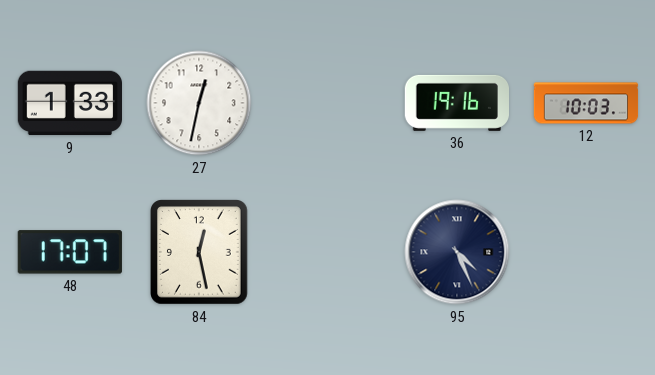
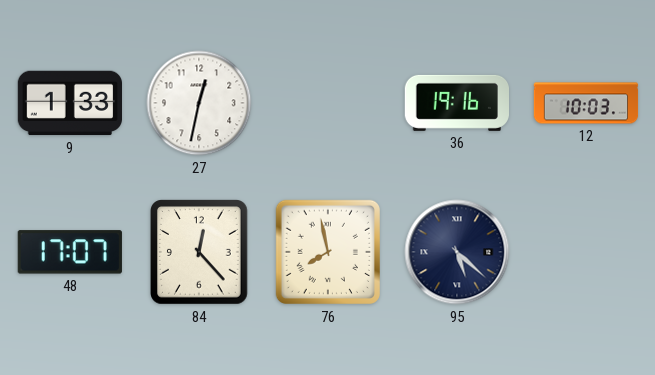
84: 12:28 -> 12:23 (200, 252)
76: none -> 7:58 (328, 252)
95: 4:26 -> 5:22 (457, 252)
